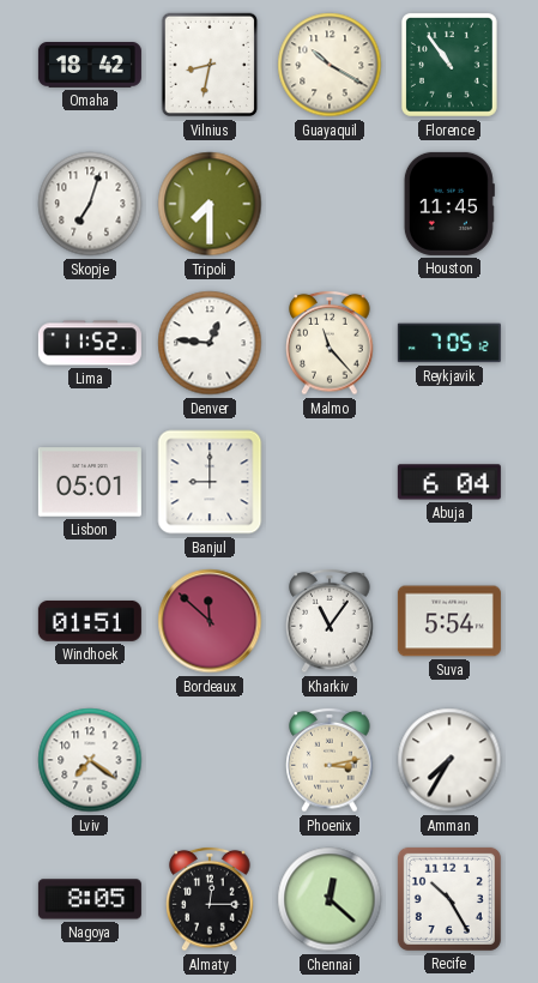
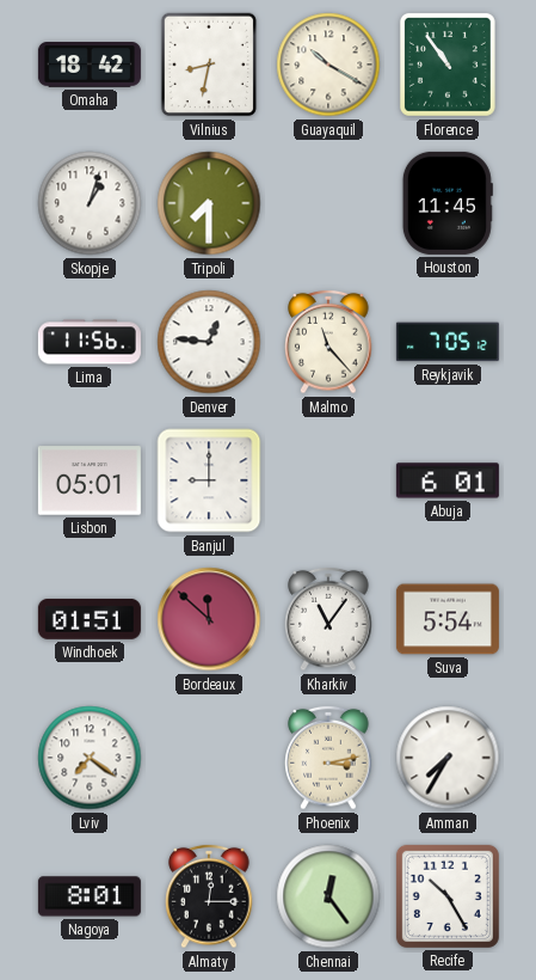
Skopje: 7:03 -> 1:03 (90, 203)
Lima: 11:52 -> 11:56 (90, 342)
Abuja: 6:04 -> 6:01 (448, 480)
Nagoya: 8:05 -> 8:01 (90, 896)
Chennai: 12:22 -> 12:24 (328, 896)
